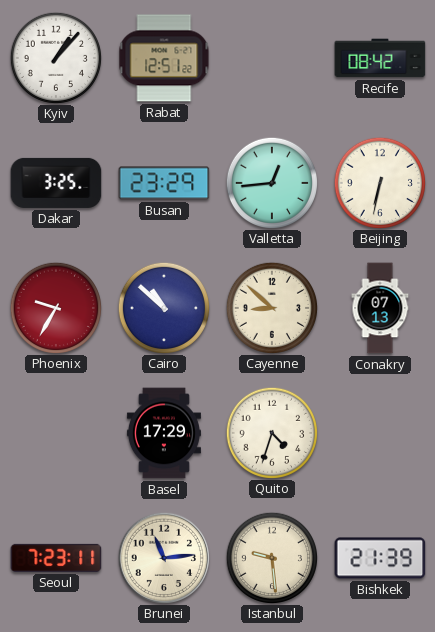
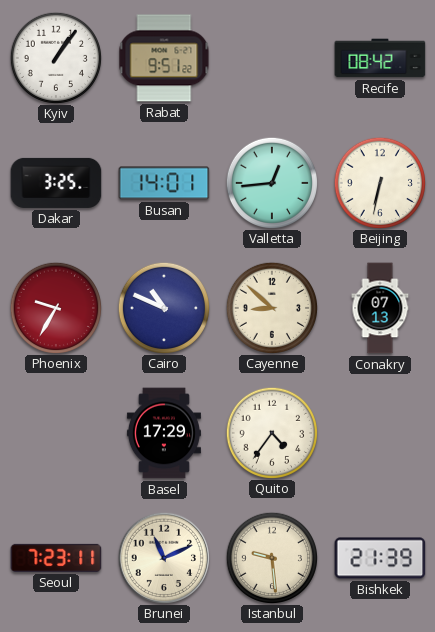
Kyiv: 1:07 -> 1:06 (55, 57)
Rabat: 12:51 -> 9:51 (164, 58)
Busan: 23:29 -> 14:01 (164, 183)
Cairo: 10:52 -> 10:49 (163, 307)
Quito: 4:33 -> 4:36 (271, 432)
Brunei: 11:14 -> 11:11 (163, 557)
